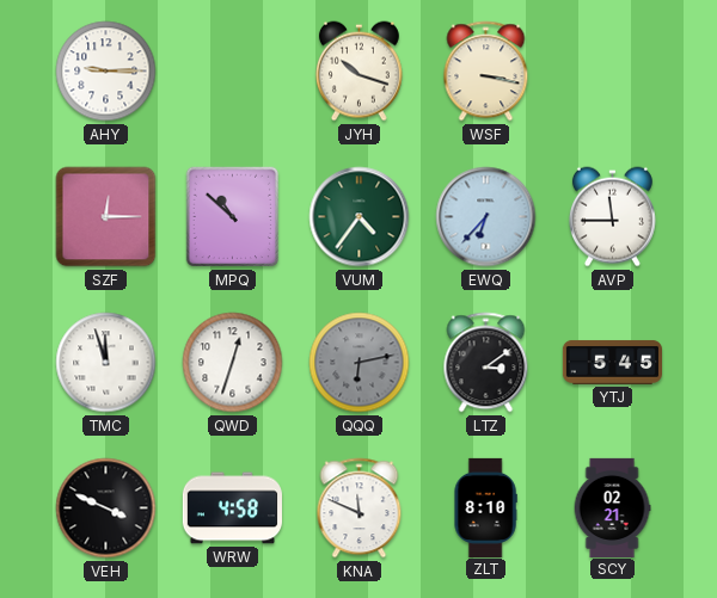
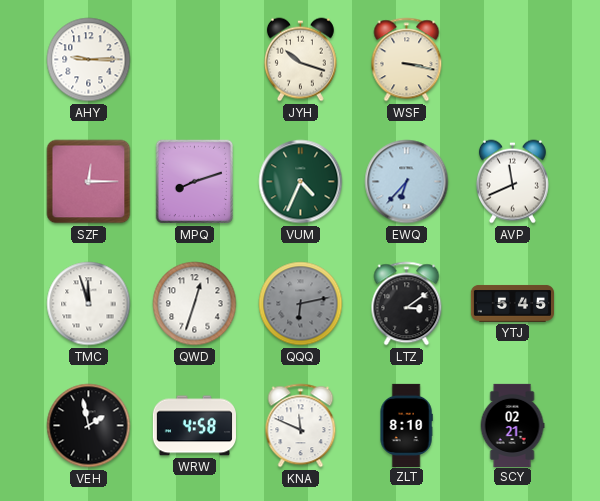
MPQ: 10:52 -> 8:12 (195, 182)
VUM: 4:36 -> 4:34 (301, 182)
AVP: 11:45 -> 11:41 (512, 182)
VEH: 3:49 -> 1:58 (89, 426)
